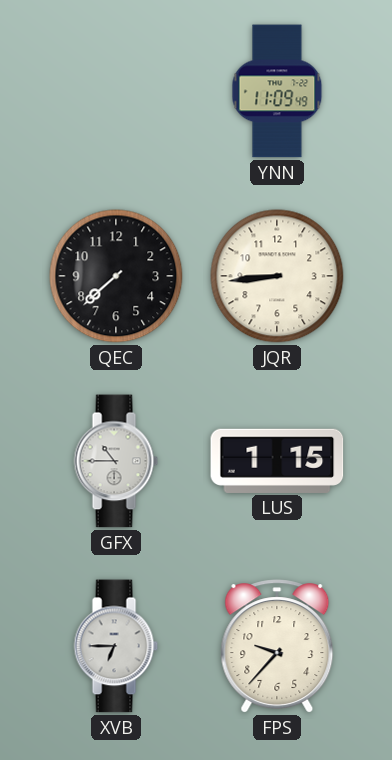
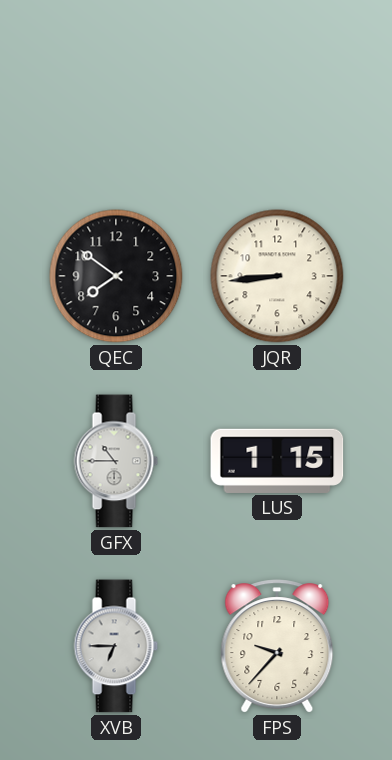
YNN: 11:09 -> none (277, 91)
QEC: 7:38 -> 7:51 (116, 276)
